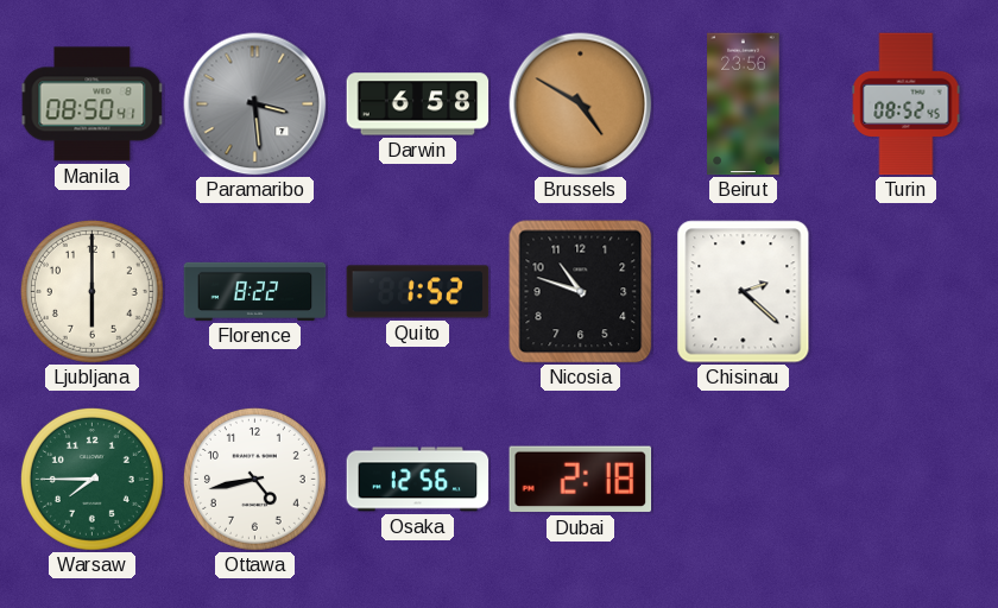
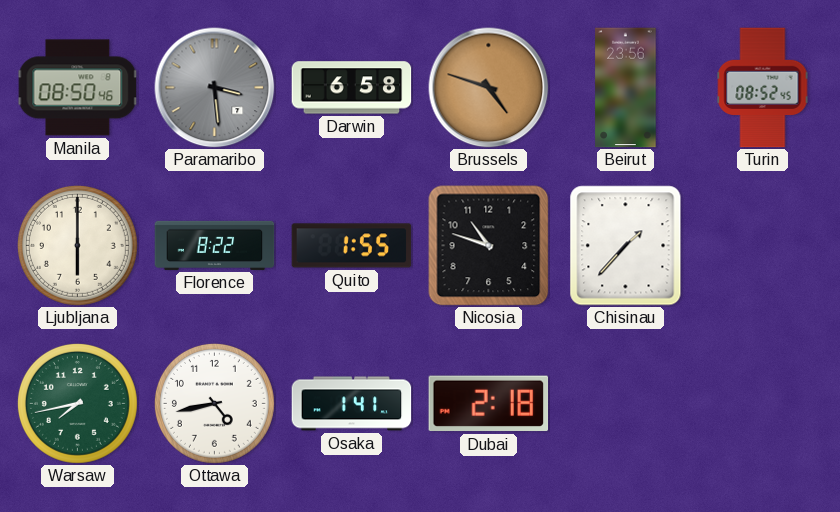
Manila: 08:50:41 -> 08:50:46 (78, 88)
Brussels: 4:50 -> 4:48 (489, 88)
Quito: 1:52 -> 1:55 (352, 246)
Chisinau: 2:22 -> 1:37 (626, 246)
Warsaw: 7:45 -> 7:43 (77, 403)
Osaka: 12:56 -> 1:41 (352, 404)
